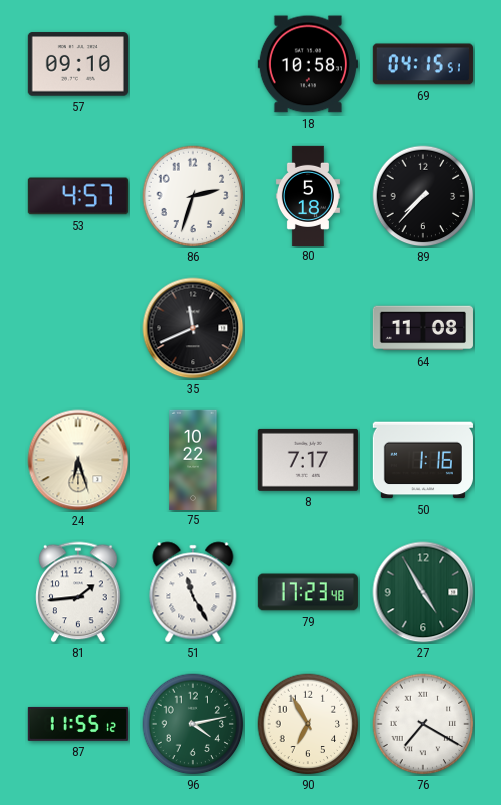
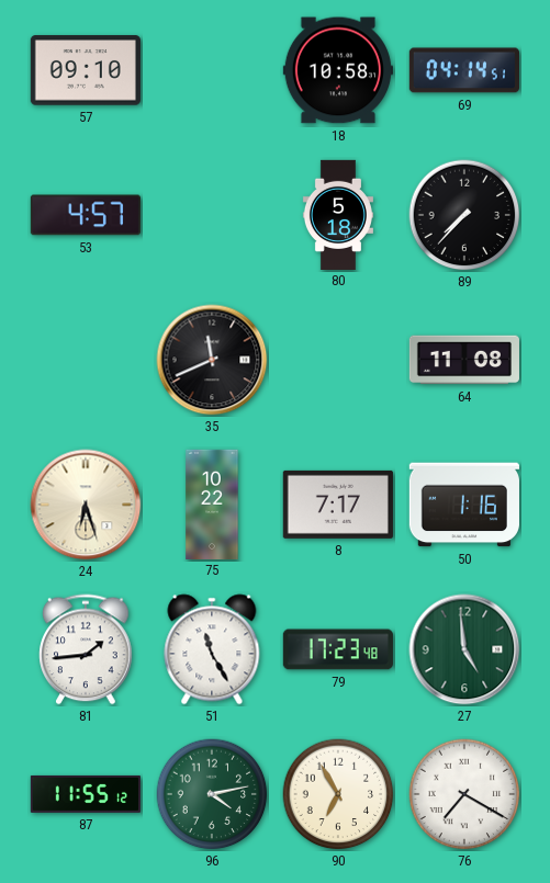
69: 04:15 -> 04:14 (464, 70)
86: 2:33 -> none (193, 196)
27: 4:55 -> 4:59 (464, 649)
